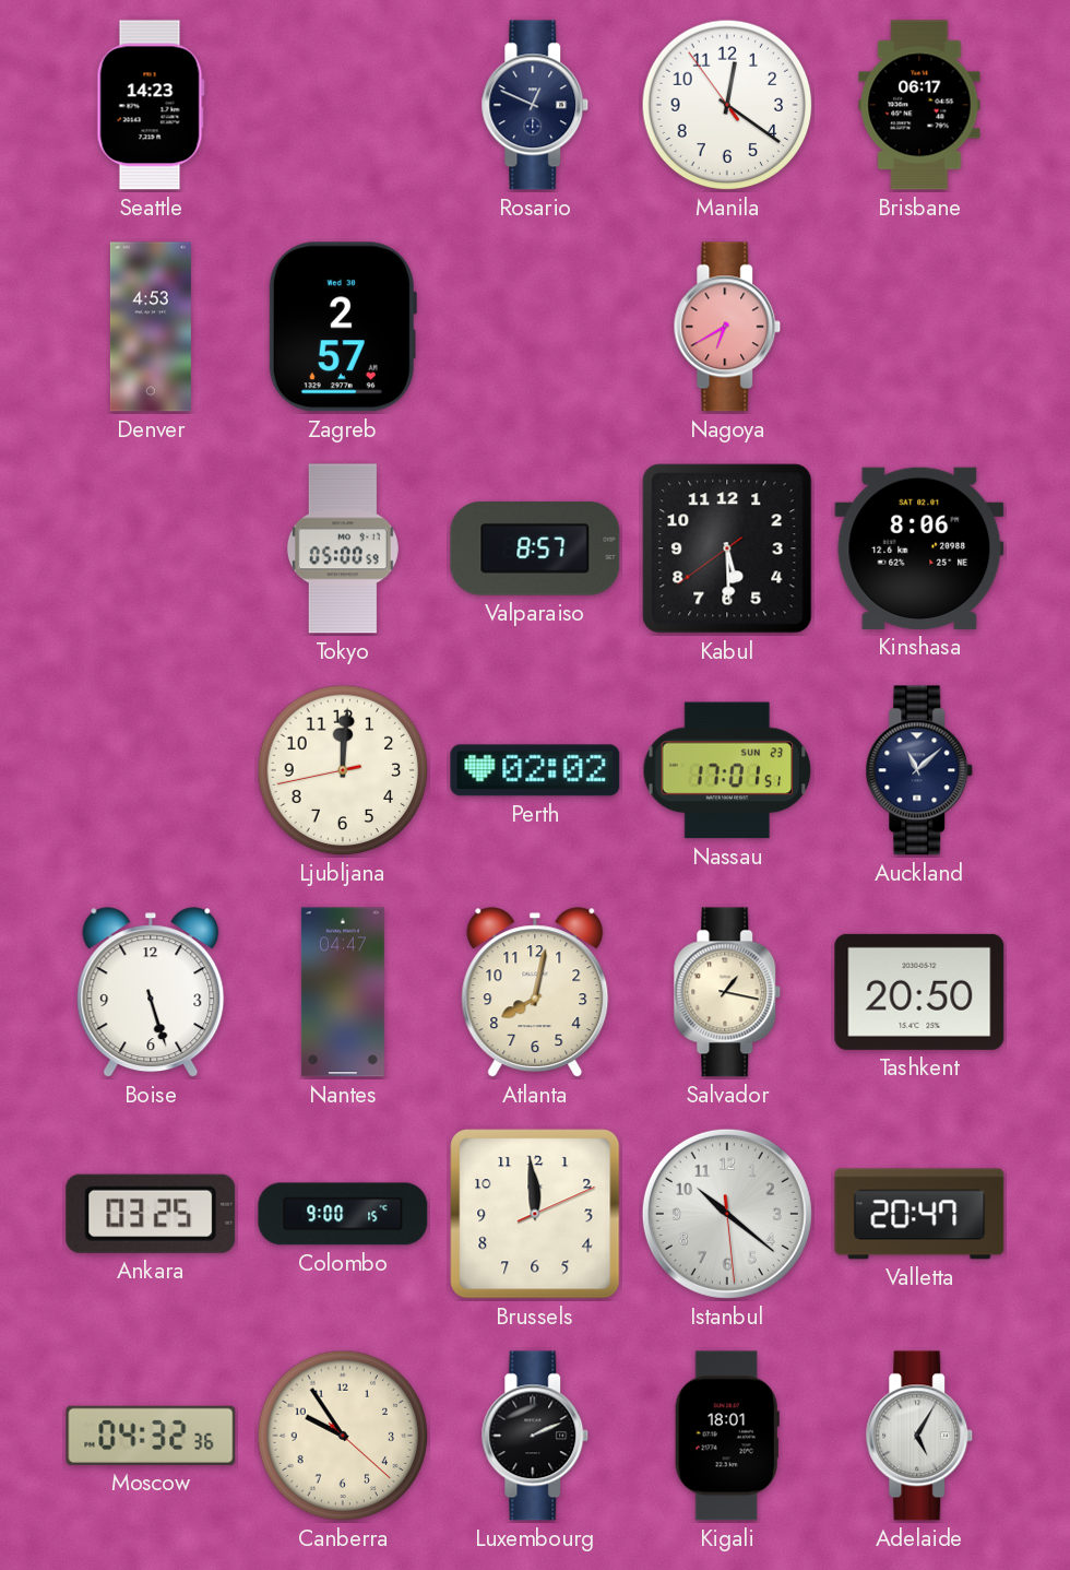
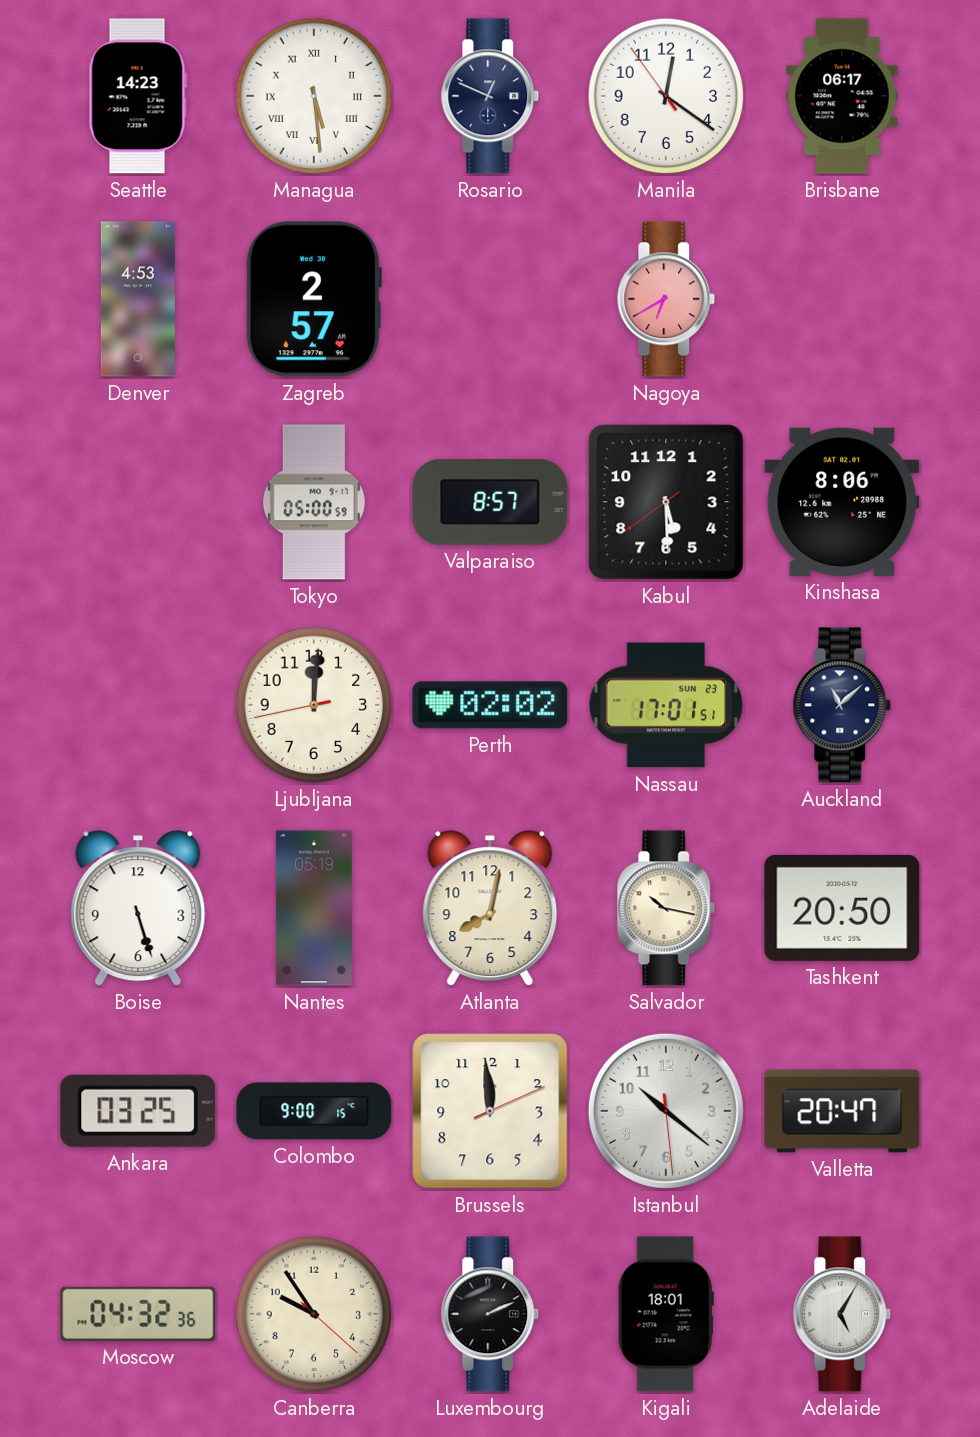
Managua: none -> 5:29 (314, 96)
Nantes: 04:47 -> 05:19 (314, 908)
Salvador: 1:17 -> 10:17 (666, 908)
